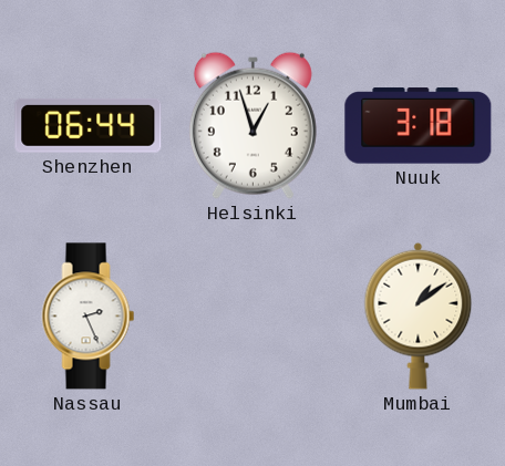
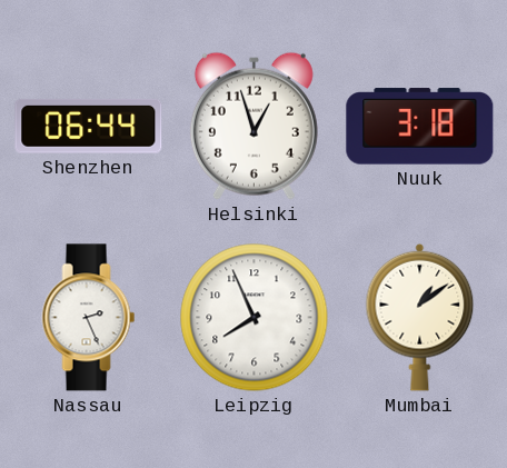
Leipzig: none -> 7:56 (255, 318)
